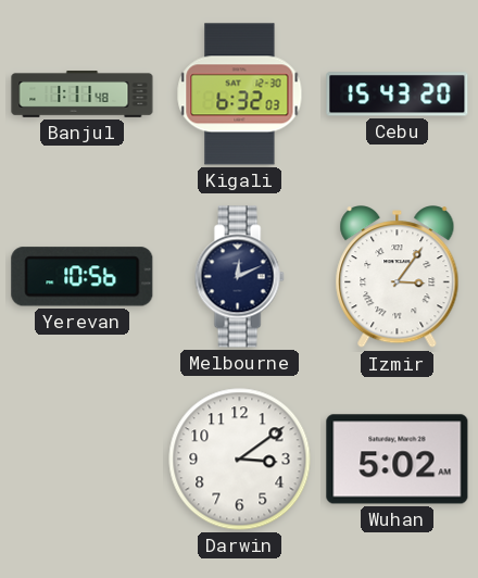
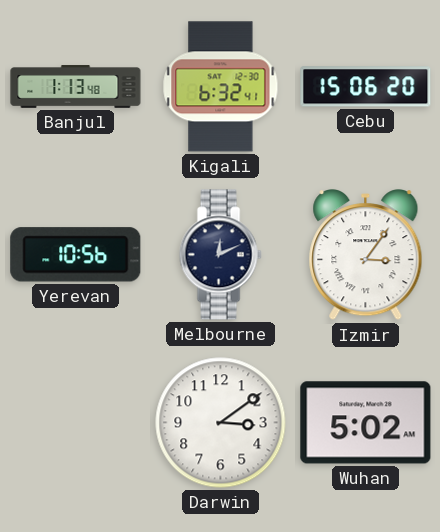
Banjul: 1:11 -> 1:13 (76, 87)
Kigali: 6:32:03 -> 6:32:41 (221, 87)
Cebu: 15:43 -> 15:06 (366, 87)
